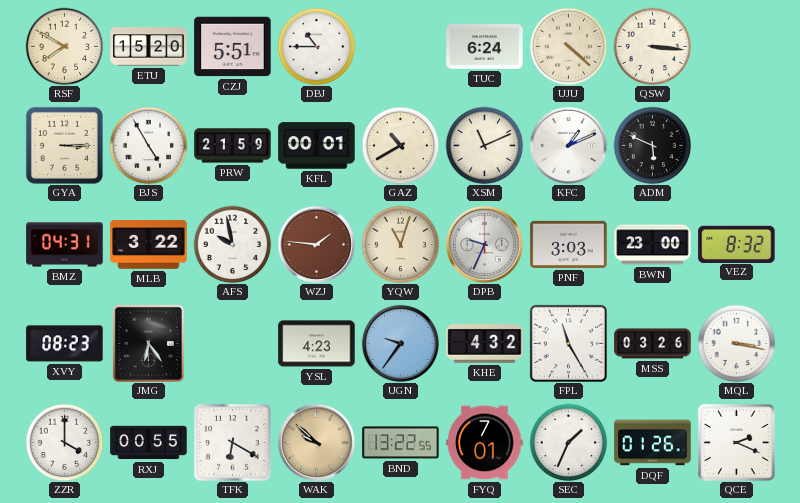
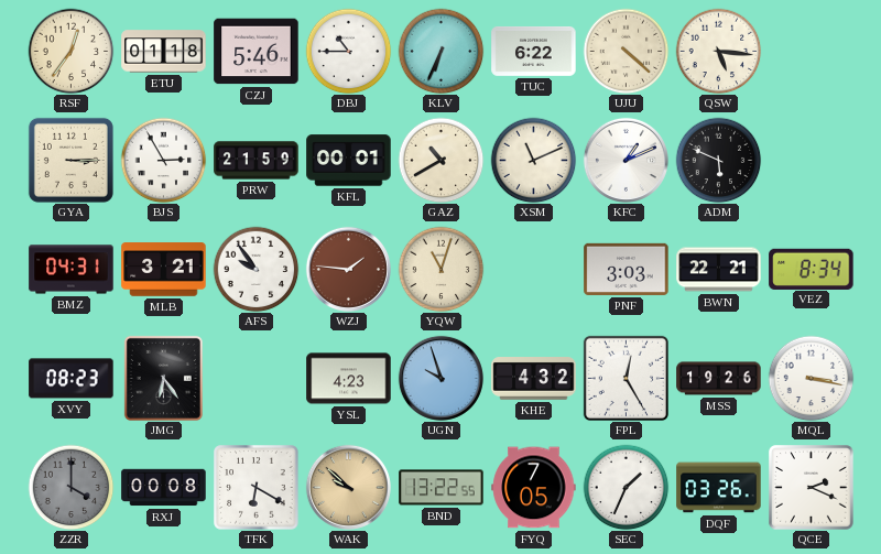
RSF: 7:50 -> 12:36 (70, 51)
ETU: 15:20 -> 01:18 (164, 52)
CZJ: 5:51 -> 5:46 (257, 52)
KLV: none -> 6:34 (440, 51)
TUC: 6:24 -> 6:22 (534, 51)
QSW: 3:16 -> 5:16 (718, 51)
BJS: 4:55 -> 2:55 (163, 160)
MLB: 3:22 -> 3:21 (164, 270)
AFS: 9:58 -> 9:54 (255, 269)
DPB: 9:34 -> none (484, 244)
BWN: 23:00 -> 22:21 (719, 270)
VEZ: 8:32 -> 8:34 (812, 269)
UGN: 9:36 -> 9:57 (440, 378)
FPL: 11:25 -> 12:25 (626, 378)
MSS: 03:26 -> 19:26 (719, 379)
ZZR dial: white -> grey (70, 487)
RXJ: 00:55 -> 00:08 (164, 488)
FYQ: 7:01 -> 7:05 (534, 488)
DQF: 01:26 -> 03:26 (719, 488)
